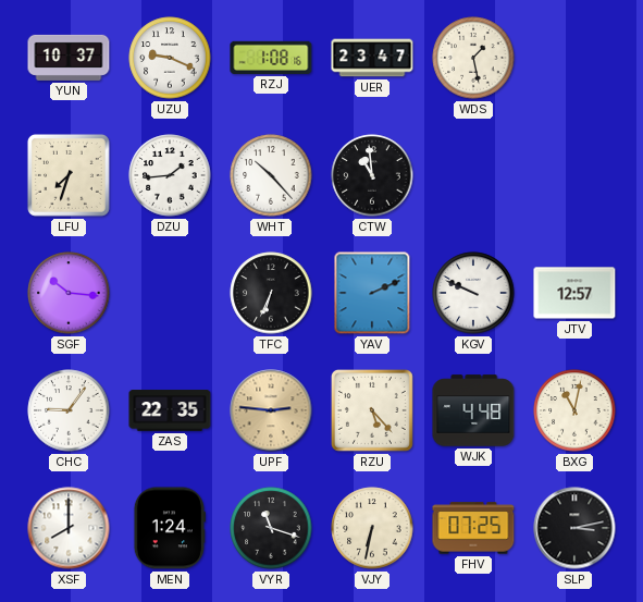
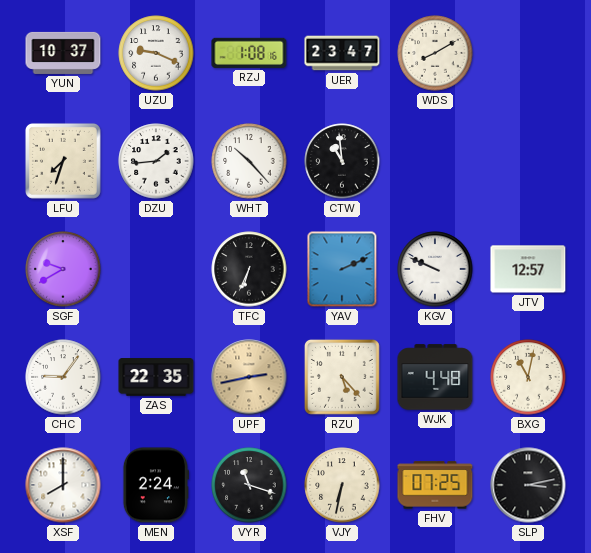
WDS: 1:28 -> 8:10 (435, 53)
SGF: 10:16 -> 9:40 (63, 269)
UPF: 2:46 -> 2:43 (249, 377)
MEN: 1:24 -> 2:24 (155, 485)
